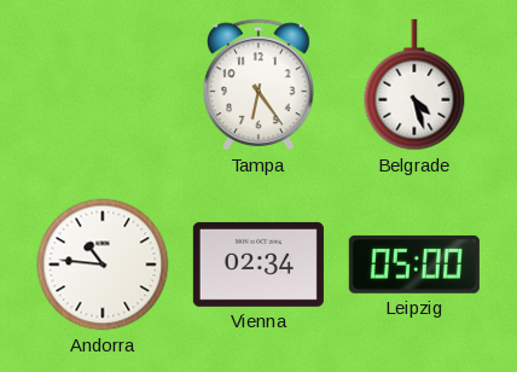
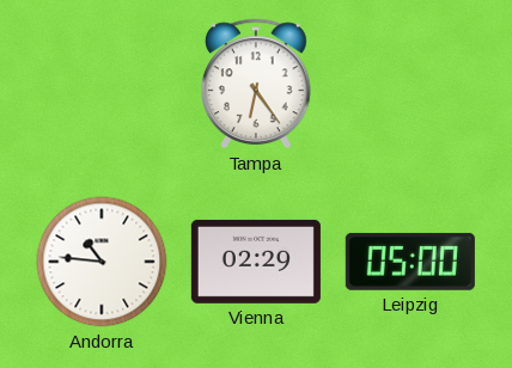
Belgrade: 4:27 -> none (414, 85)
Vienna: 02:34 -> 02:29 (256, 262)
